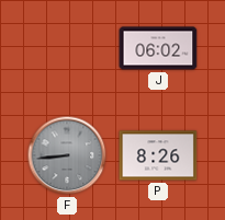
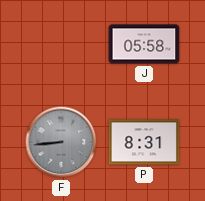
J: 06:02 -> 05:58 (144, 44)
P: 8:26 -> 8:31 (144, 142)
